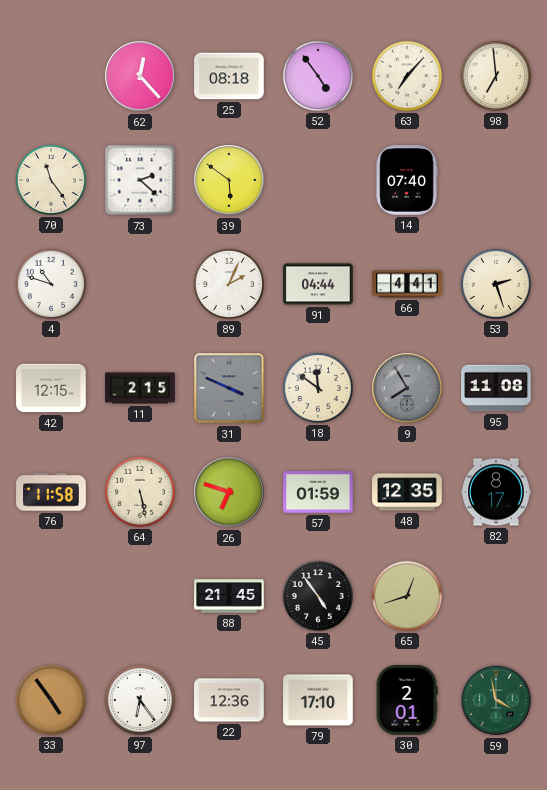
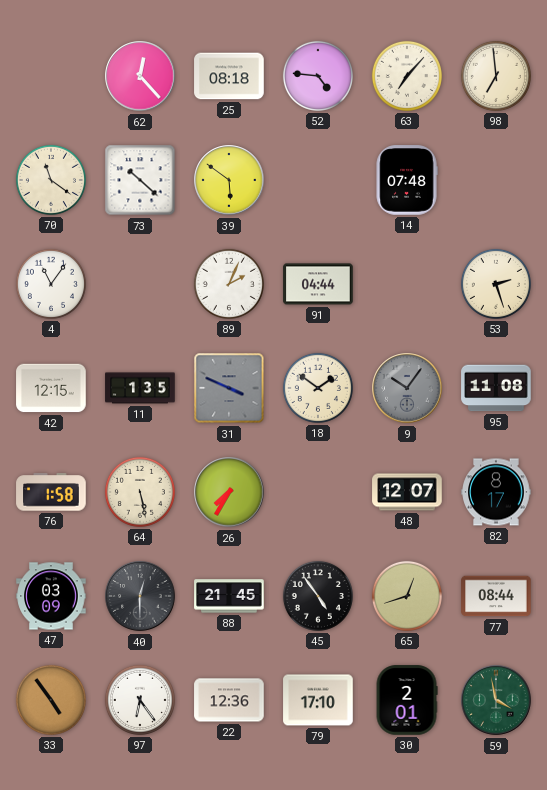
52: 4:54 -> 4:46 (318, 76)
70: 11:24 -> 11:21 (51, 180)
73: 2:22 -> 10:22 (140, 180)
14: 07:40 -> 07:48 (407, 180)
4: 10:48 -> 11:06 (51, 284)
66: 4:41 -> none (407, 284)
11: 2:15 -> 1:35 (140, 388)
18: 11:51 -> 1:51 (318, 388)
9: 7:55 -> 10:06 (407, 388)
76: 11:58 -> 1:58 (51, 492)
26: 6:48 -> 7:35 (229, 492)
57: 01:59 -> none (318, 492)
48: 12:35 -> 12:07 (407, 492)
47: none -> 03:09 (51, 596)
40: none -> 12:30 (140, 596)
77: none -> 08:44 (496, 596)
